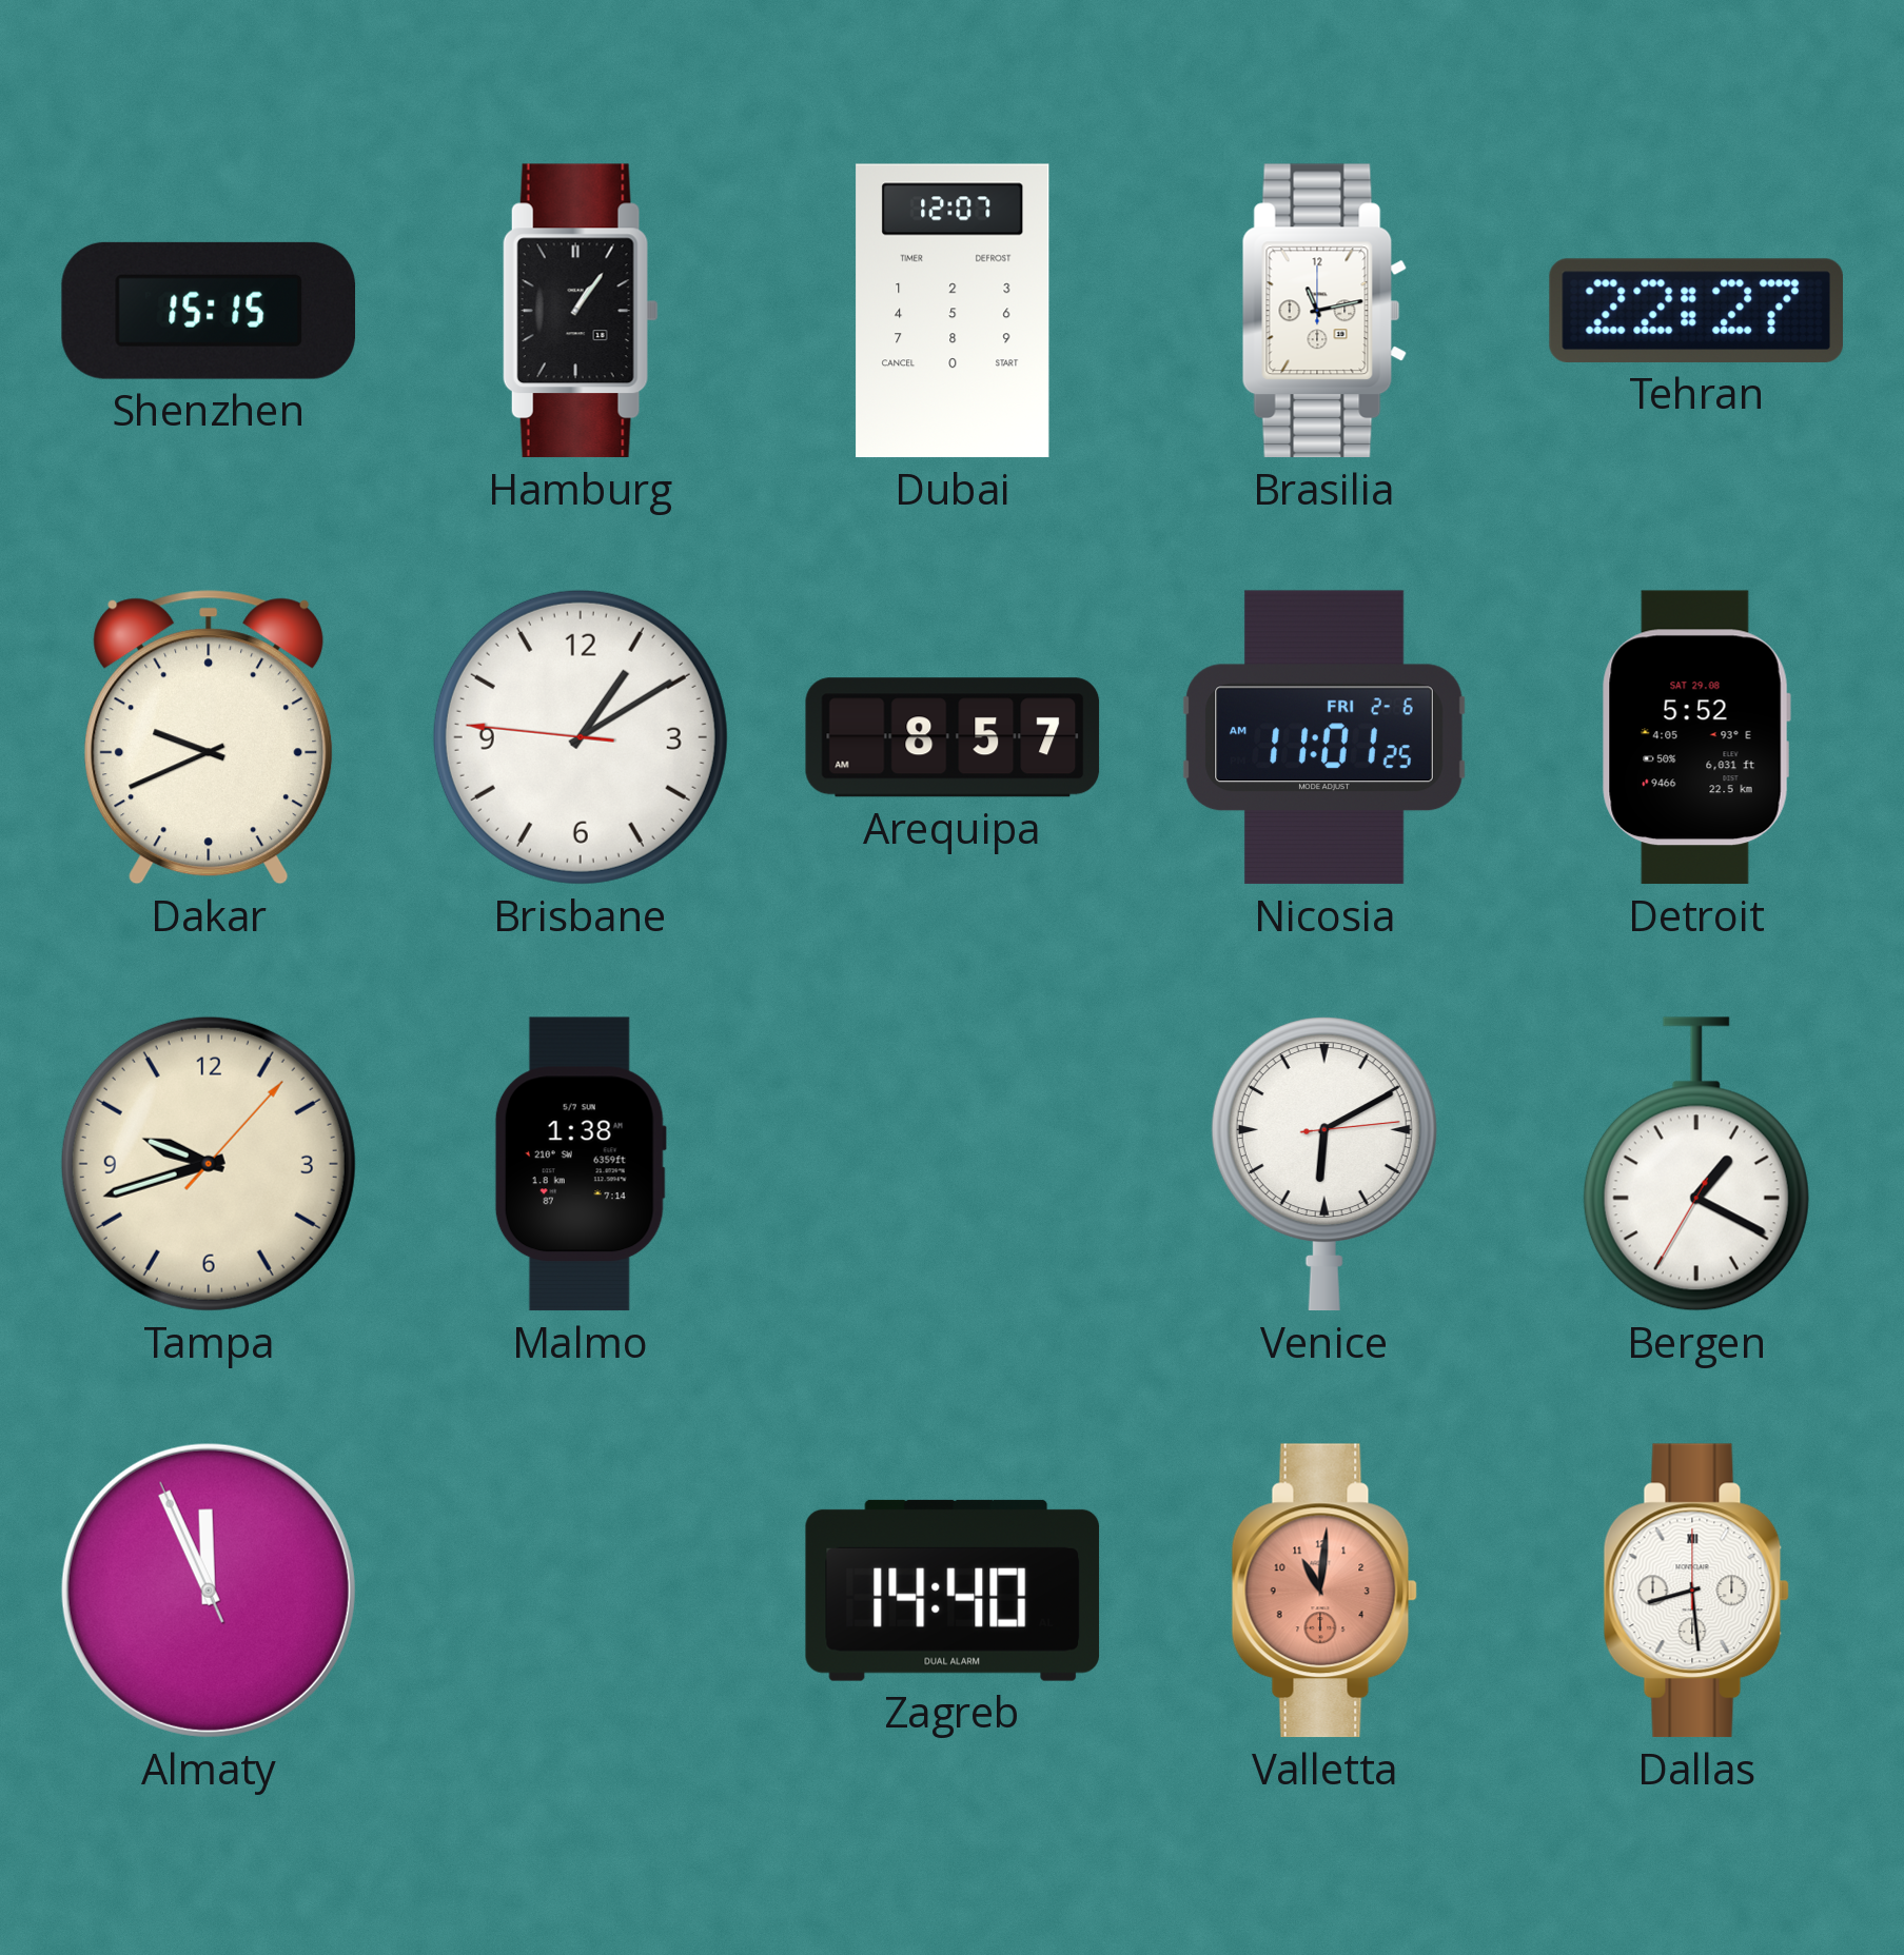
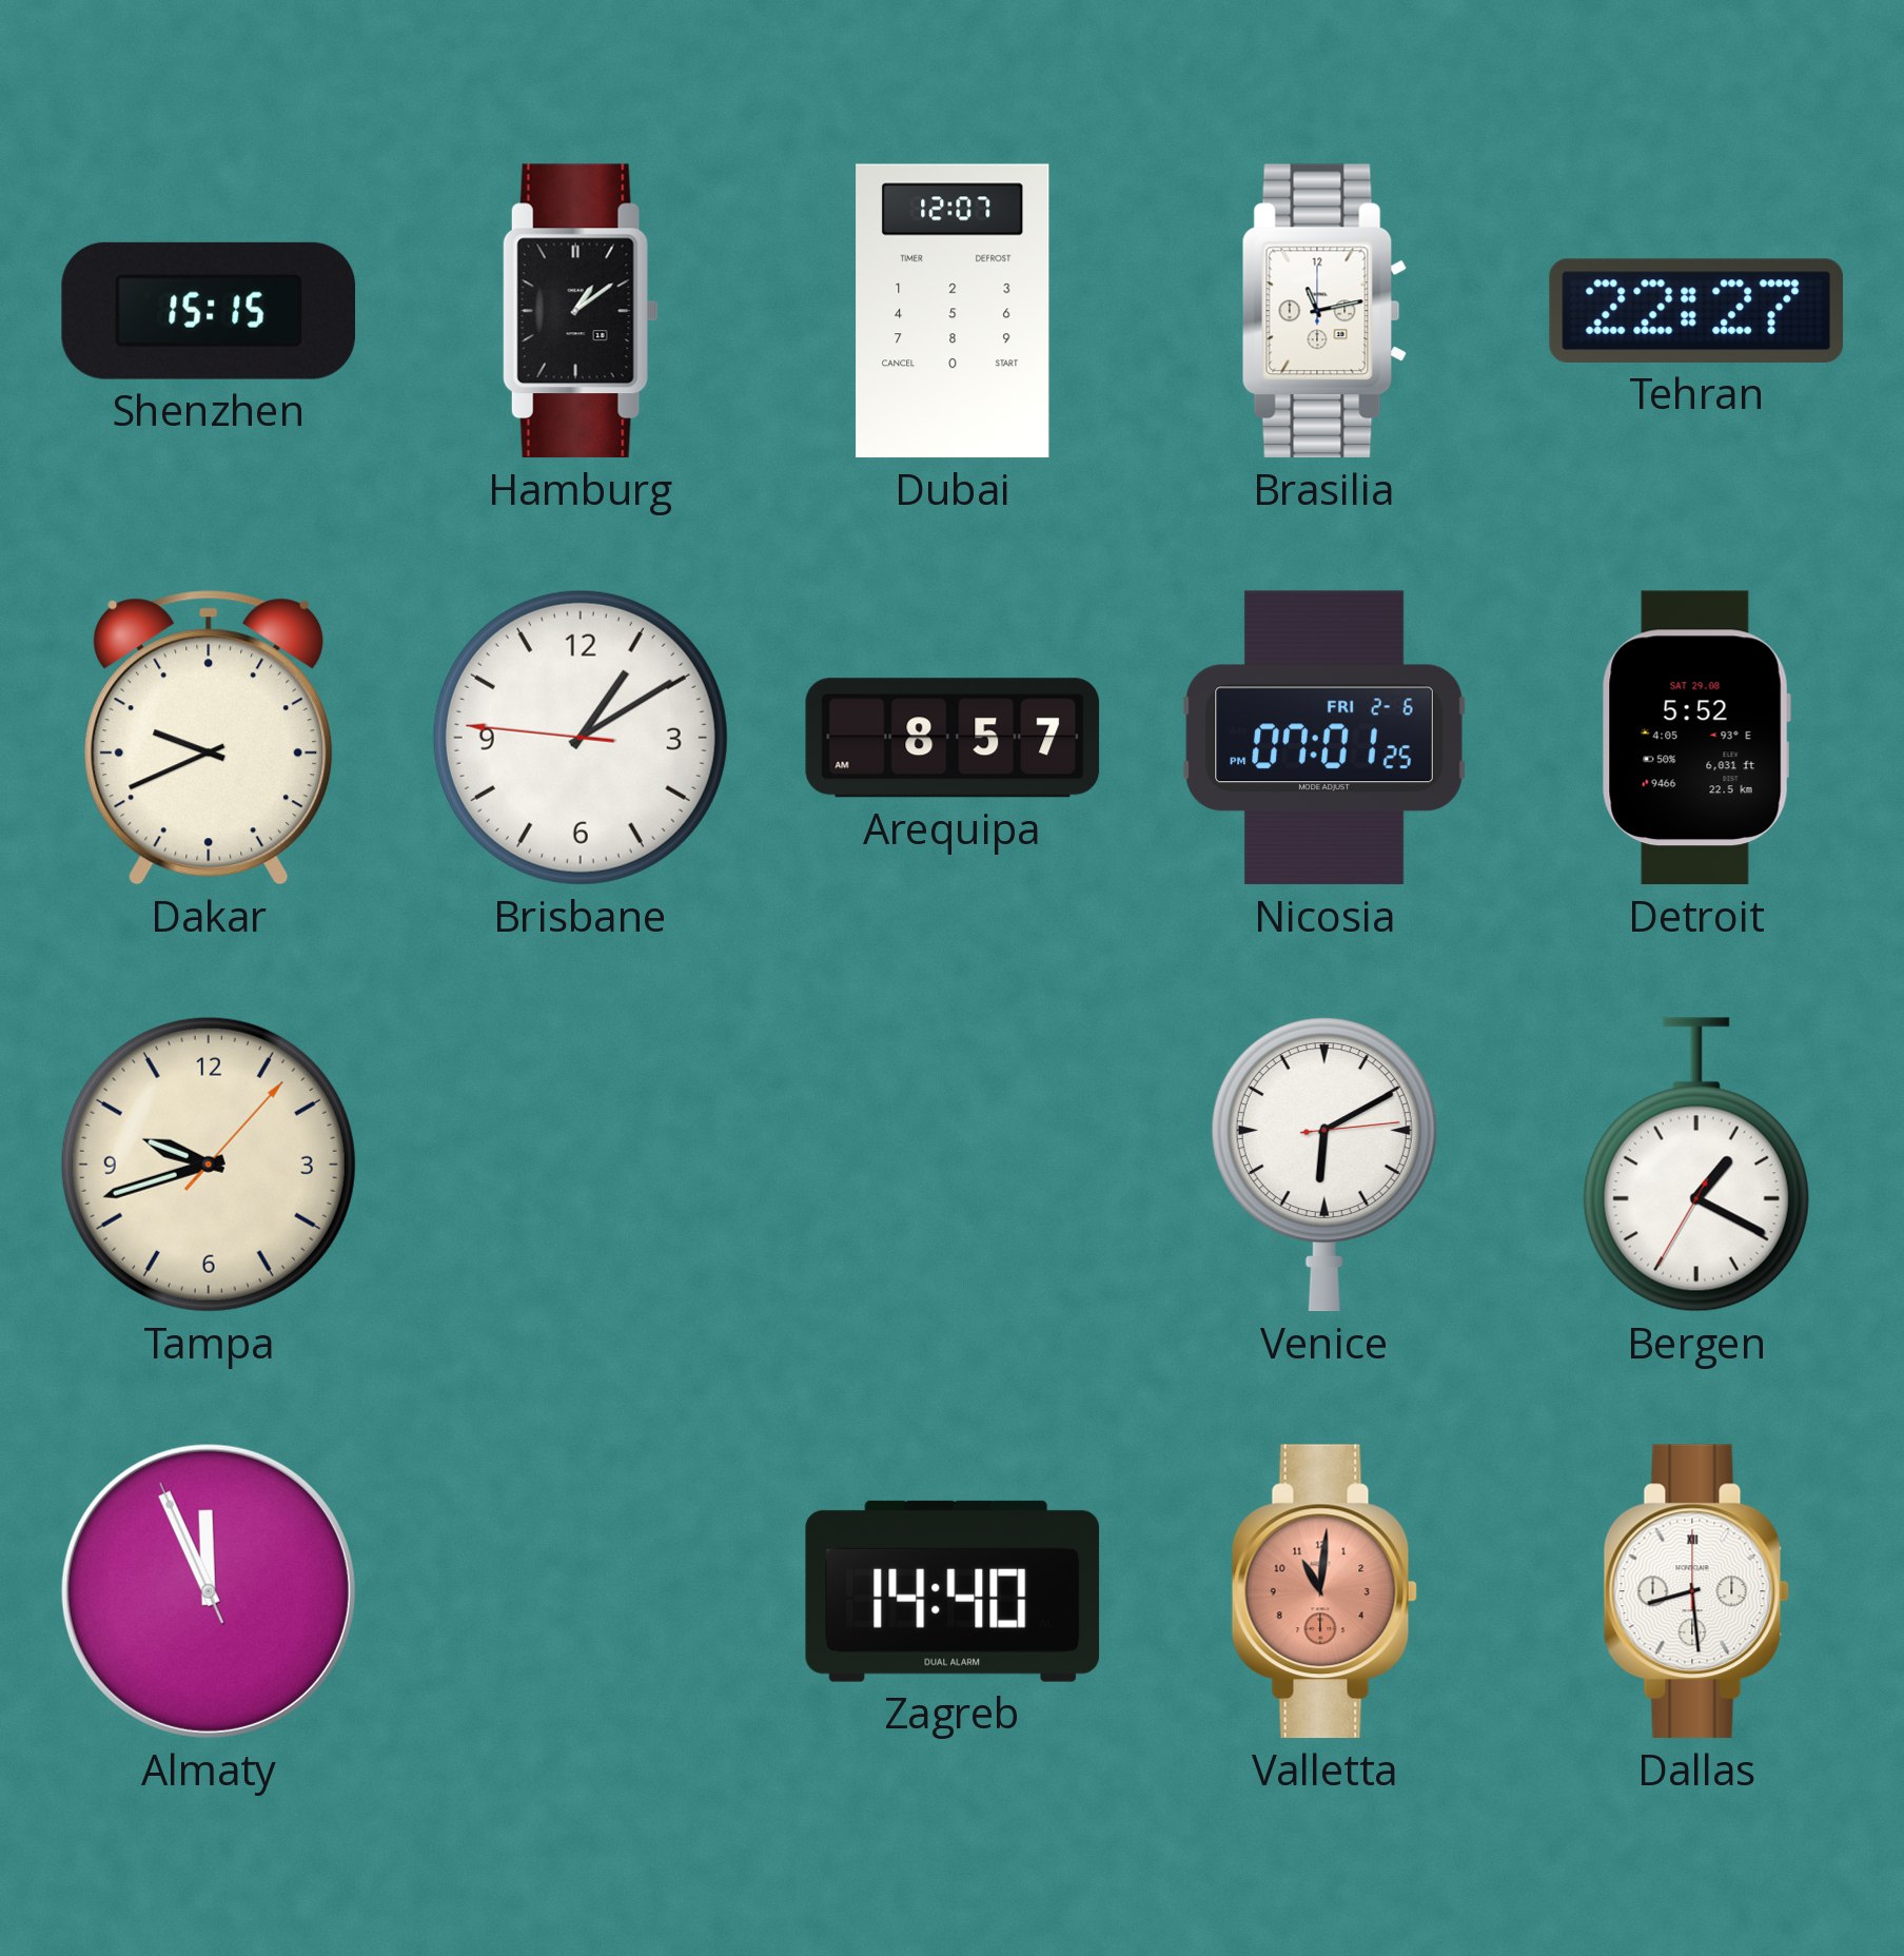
Hamburg: 1:06 -> 1:09 (581, 311)
Nicosia: 11:01 -> 07:01 (1324, 738)
Malmo: 1:38 -> none (581, 1164)
